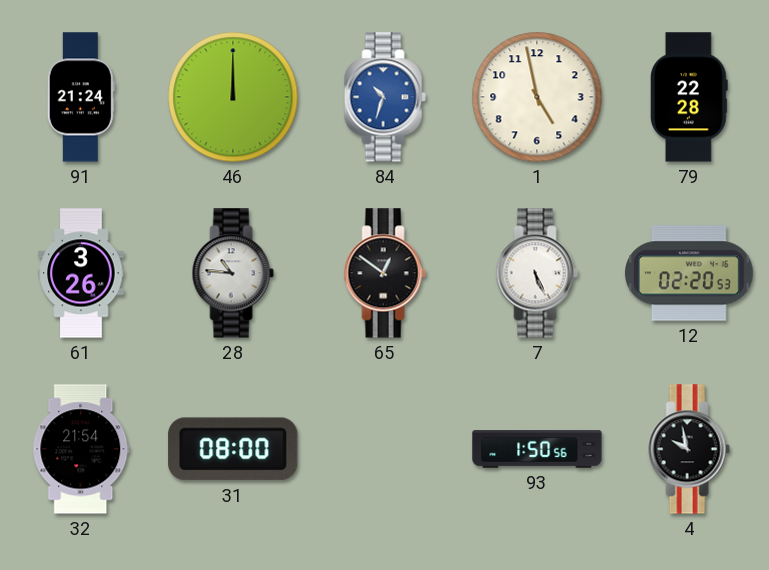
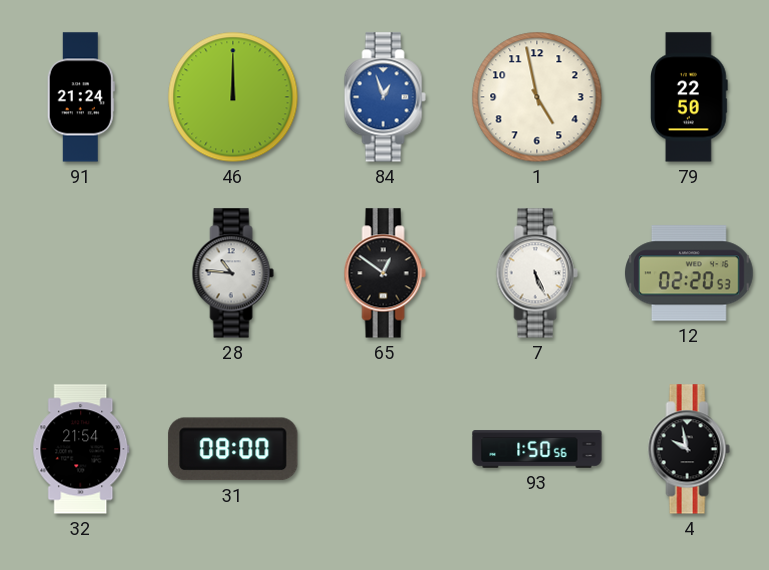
84: 10:33 -> 12:57 (385, 97)
79: 22:28 -> 22:50 (690, 97)
61: 3:26 -> none (81, 273)
